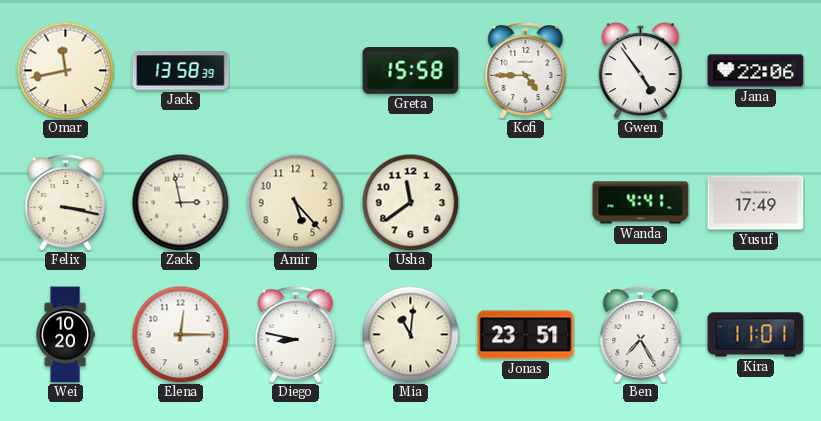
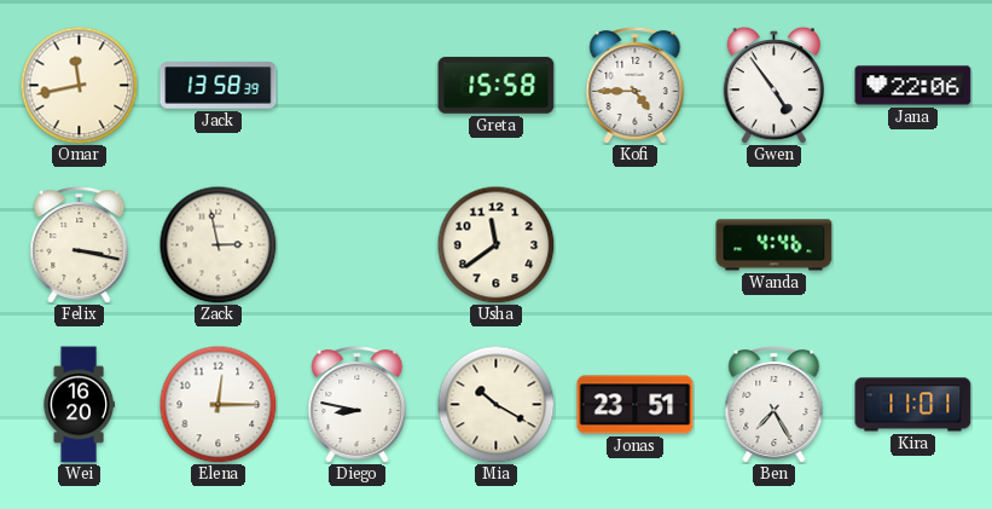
Amir: 5:23 -> none (295, 202)
Wanda: 4:41 -> 4:46 (775, 245)
Yusuf: 17:49 -> none (756, 203)
Wei: 10:20 -> 16:20 (79, 405)
Mia: 11:01 -> 10:20 (495, 404)
